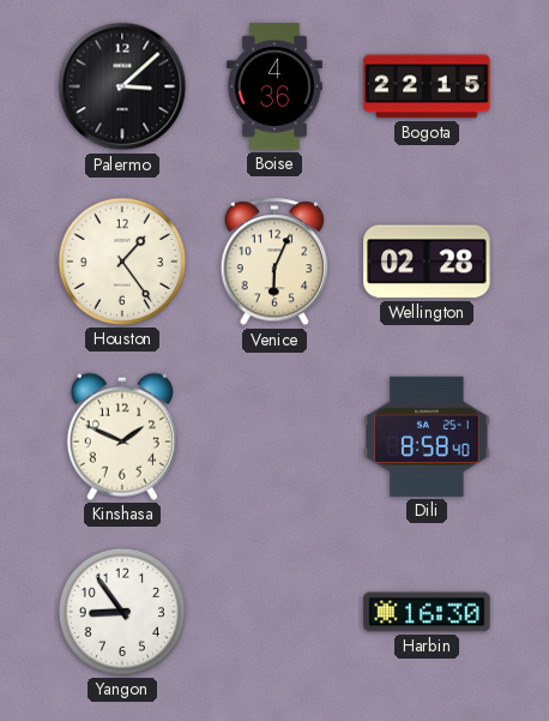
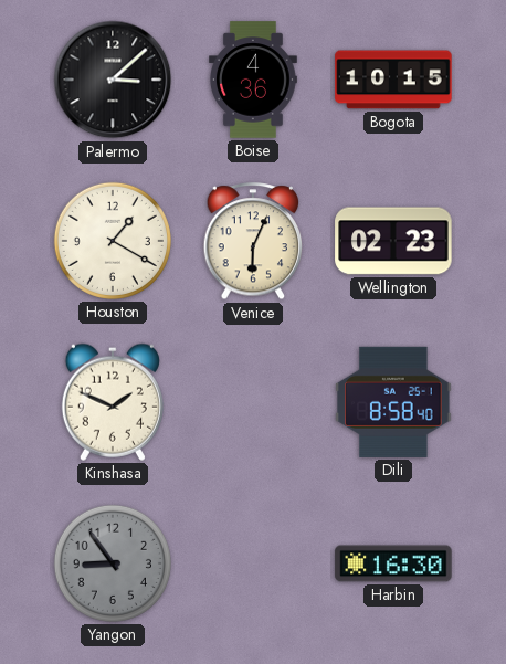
Bogota: 22:15 -> 10:15 (393, 80)
Houston: 1:24 -> 1:20 (113, 241)
Wellington: 02:28 -> 02:23 (393, 241)
Yangon dial: white -> grey (113, 563)
